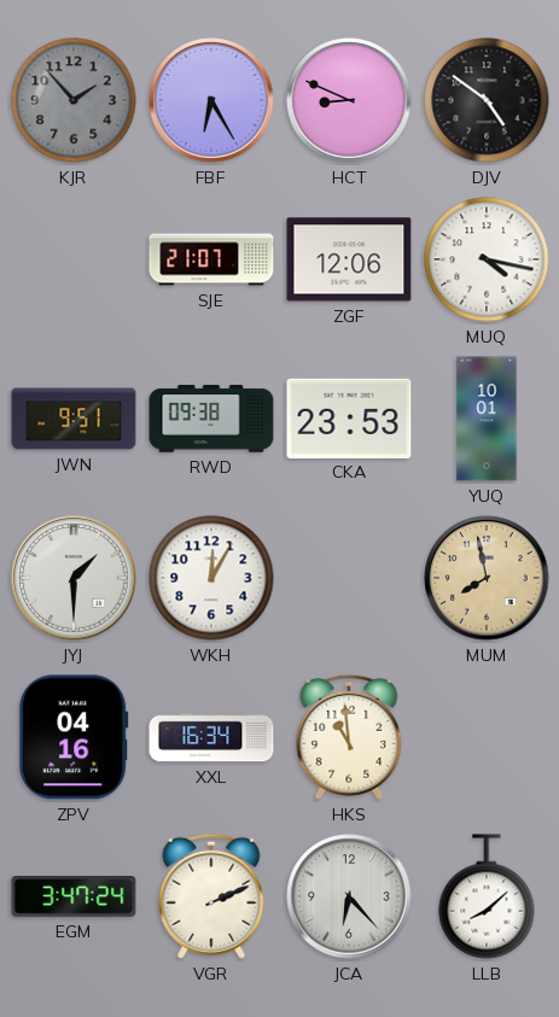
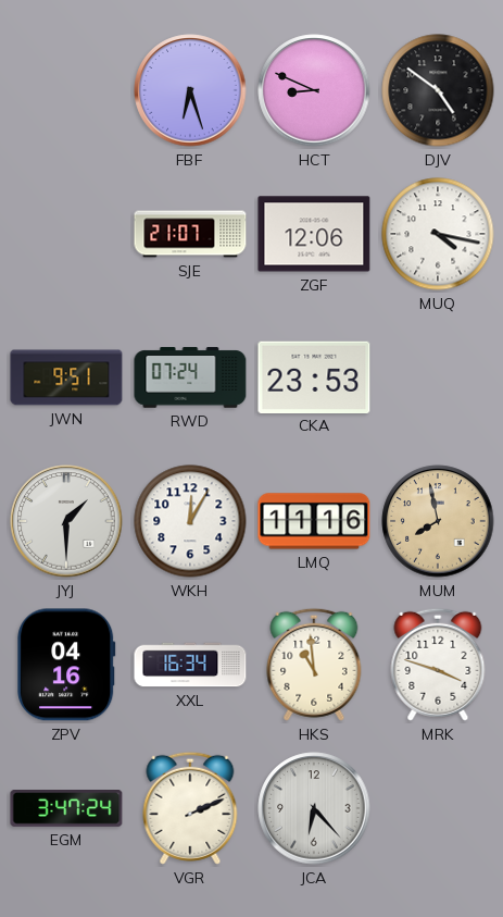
KJR: 1:53 -> none (74, 100)
FBF: 6:25 -> 6:27 (190, 90)
RWD: 09:38 -> 07:24 (190, 377)
YUQ: 10:01 -> none (487, 419)
LMQ: none -> 11:16 (314, 521)
MRK: none -> 3:48 (438, 665)
LLB: 8:08 -> none (487, 896)
